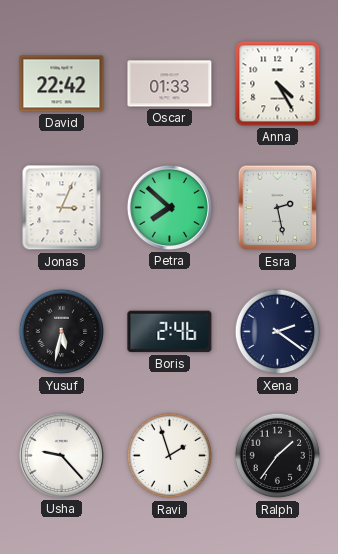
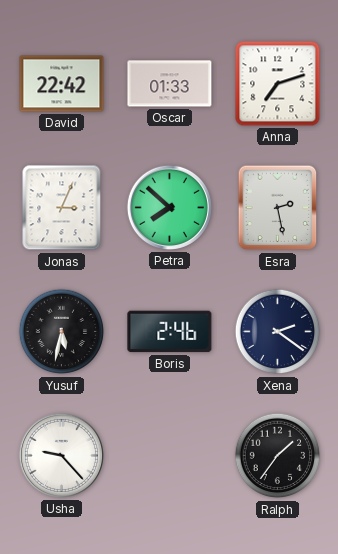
Anna: 4:25 -> 7:12 (278, 84)
Ravi: 1:57 -> none (170, 456)
